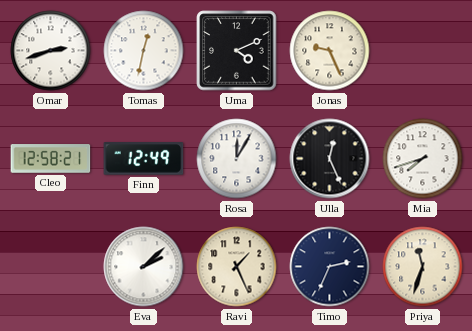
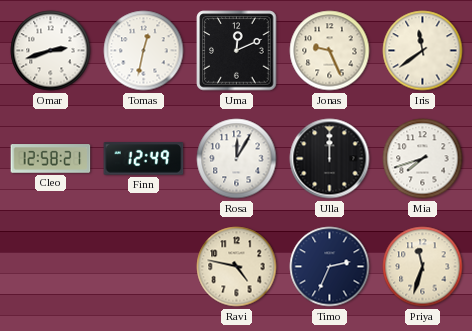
Uma: 4:11 -> 12:11 (237, 51)
Iris: none -> 11:39 (423, 51)
Ulla: 12:26 -> 12:00 (330, 159)
Eva: 2:08 -> none (144, 267)
Ravi: 1:26 -> 4:47 (237, 267)
